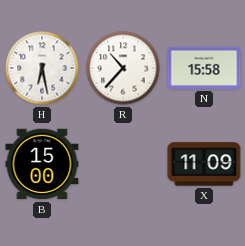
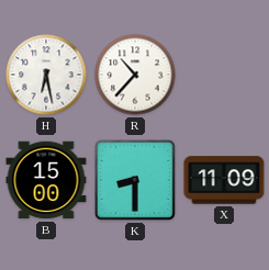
N: 15:58 -> none (204, 68)
K: none -> 8:30 (135, 180)
